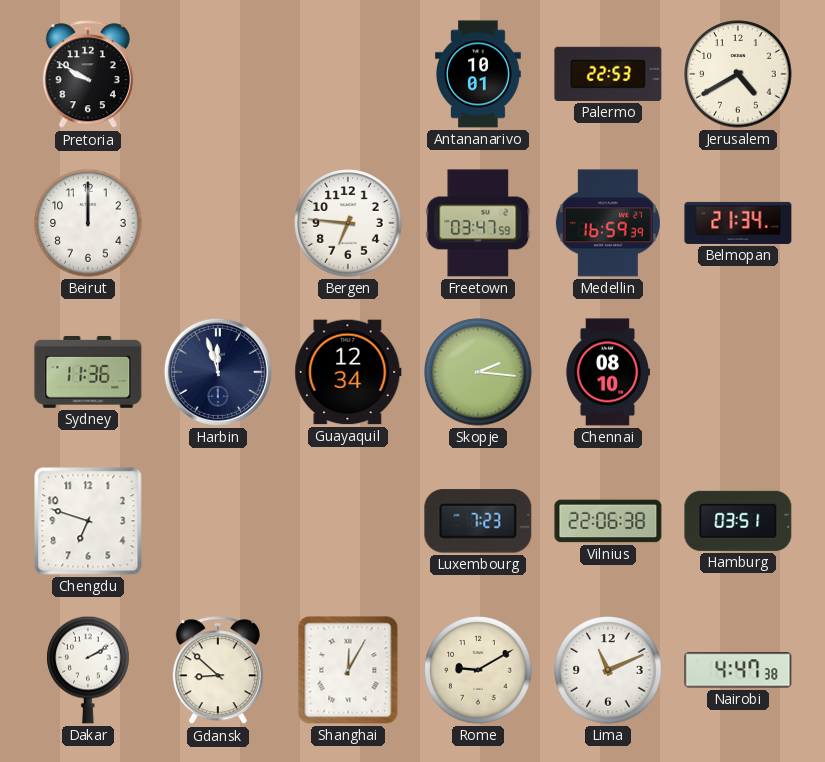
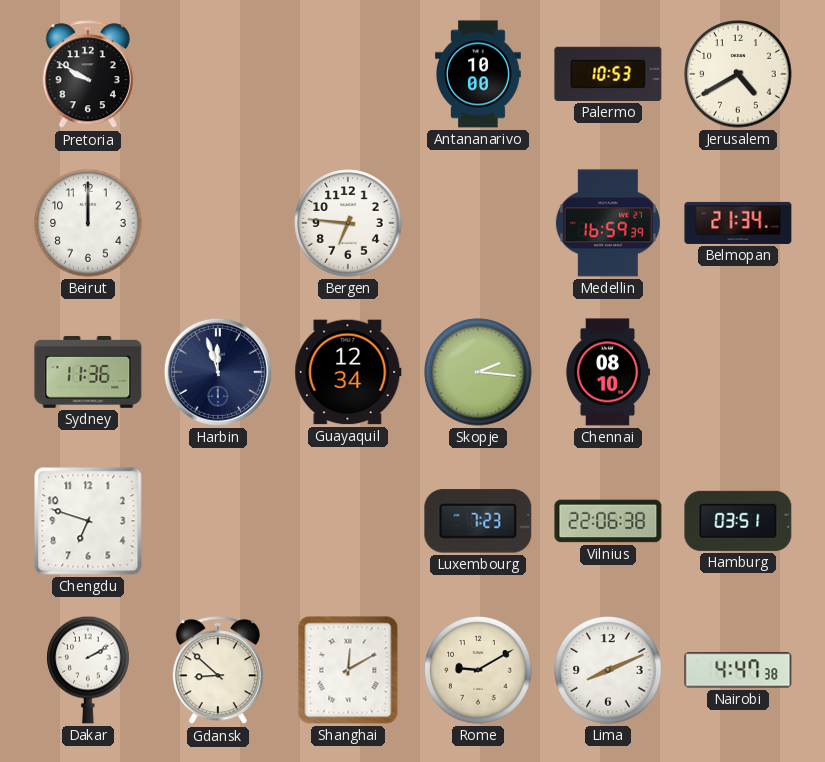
Antananarivo: 10:01 -> 10:00 (478, 74)
Palermo: 22:53 -> 10:53 (608, 74)
Freetown: 03:47 -> none (478, 223)
Shanghai: 12:05 -> 12:10 (348, 670)
Lima: 11:11 -> 8:11 (608, 670)
